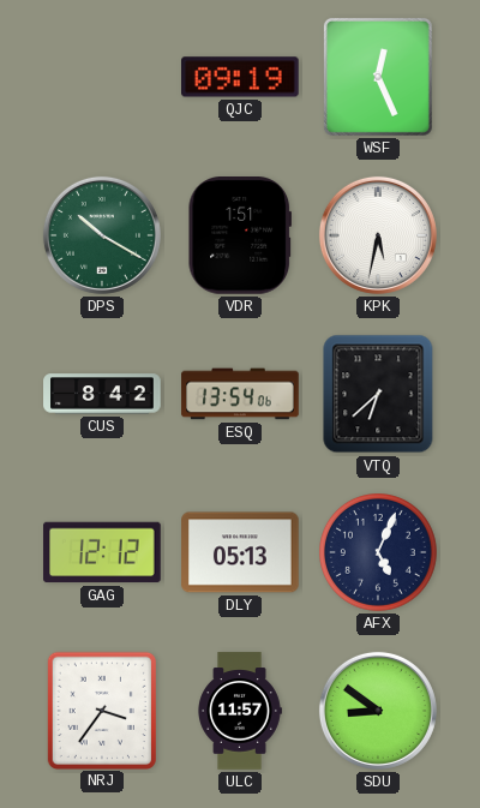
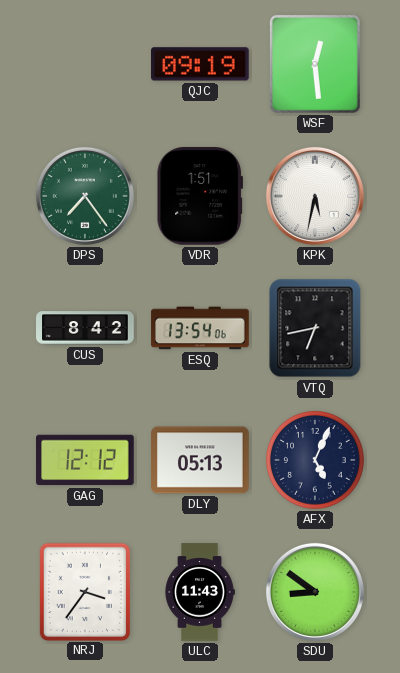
WSF: 12:26 -> 12:29 (315, 64)
DPS: 10:20 -> 7:24 (85, 196)
VTQ: 6:38 -> 6:43 (315, 328)
ULC: 11:57 -> 11:43 (200, 592)
